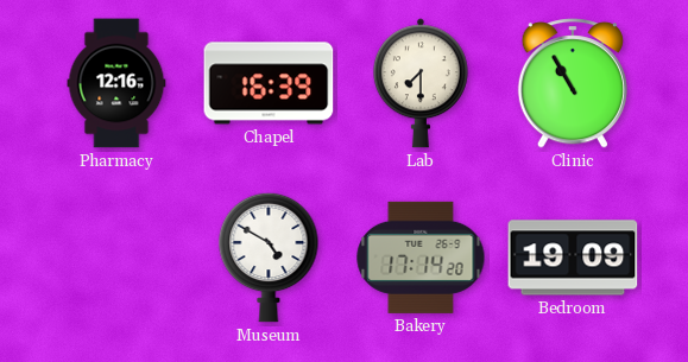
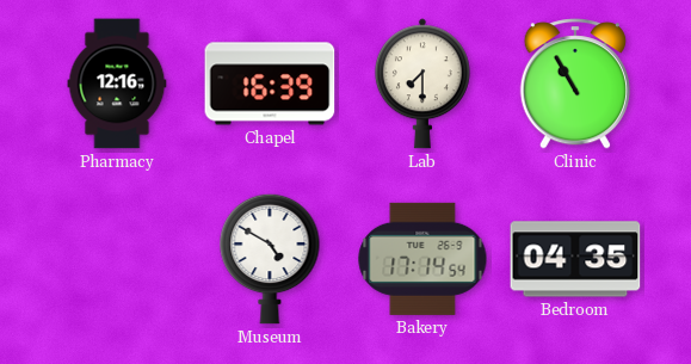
Bakery: 17:14:20 -> 17:14:54 (422, 259)
Bedroom: 19:09 -> 04:35 (575, 259)
